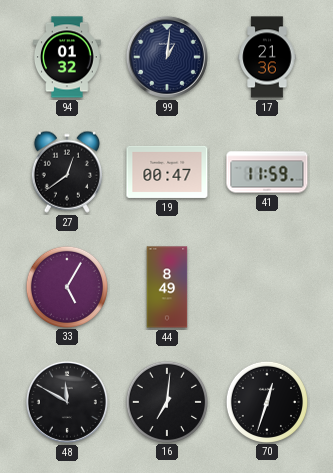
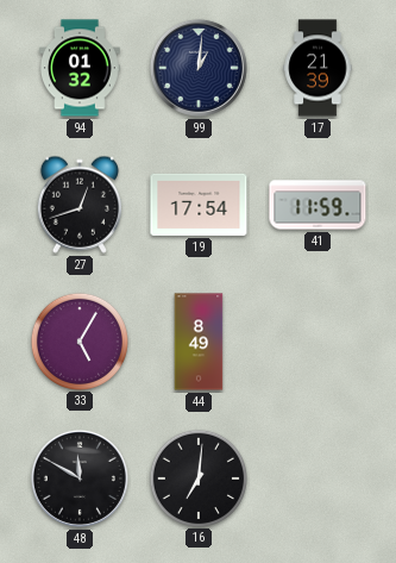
17: 21:36 -> 21:39 (318, 68)
27: 12:39 -> 12:42 (80, 205)
19: 00:47 -> 17:54 (199, 205)
70: 12:33 -> none (266, 401)
